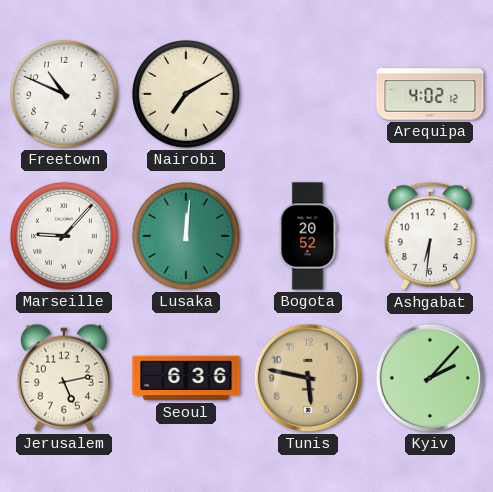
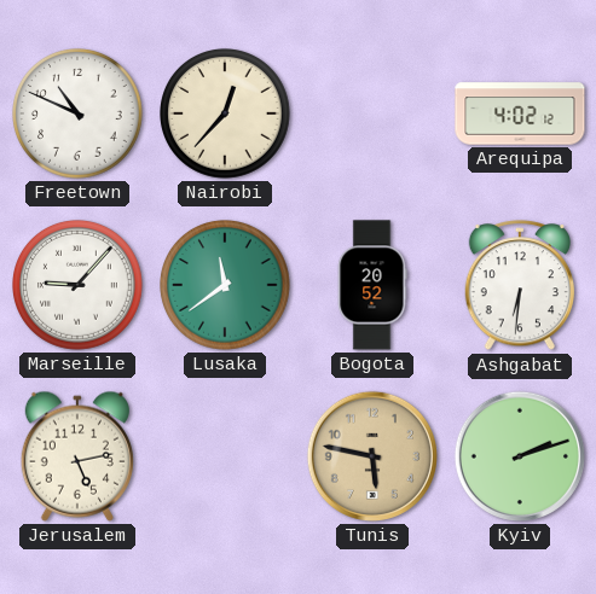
Nairobi: 7:10 -> 12:37 (226, 115)
Lusaka: 12:01 -> 11:39 (226, 286)
Seoul: 6:36 -> none (186, 378)
Kyiv: 2:07 -> 2:12 (520, 456)
